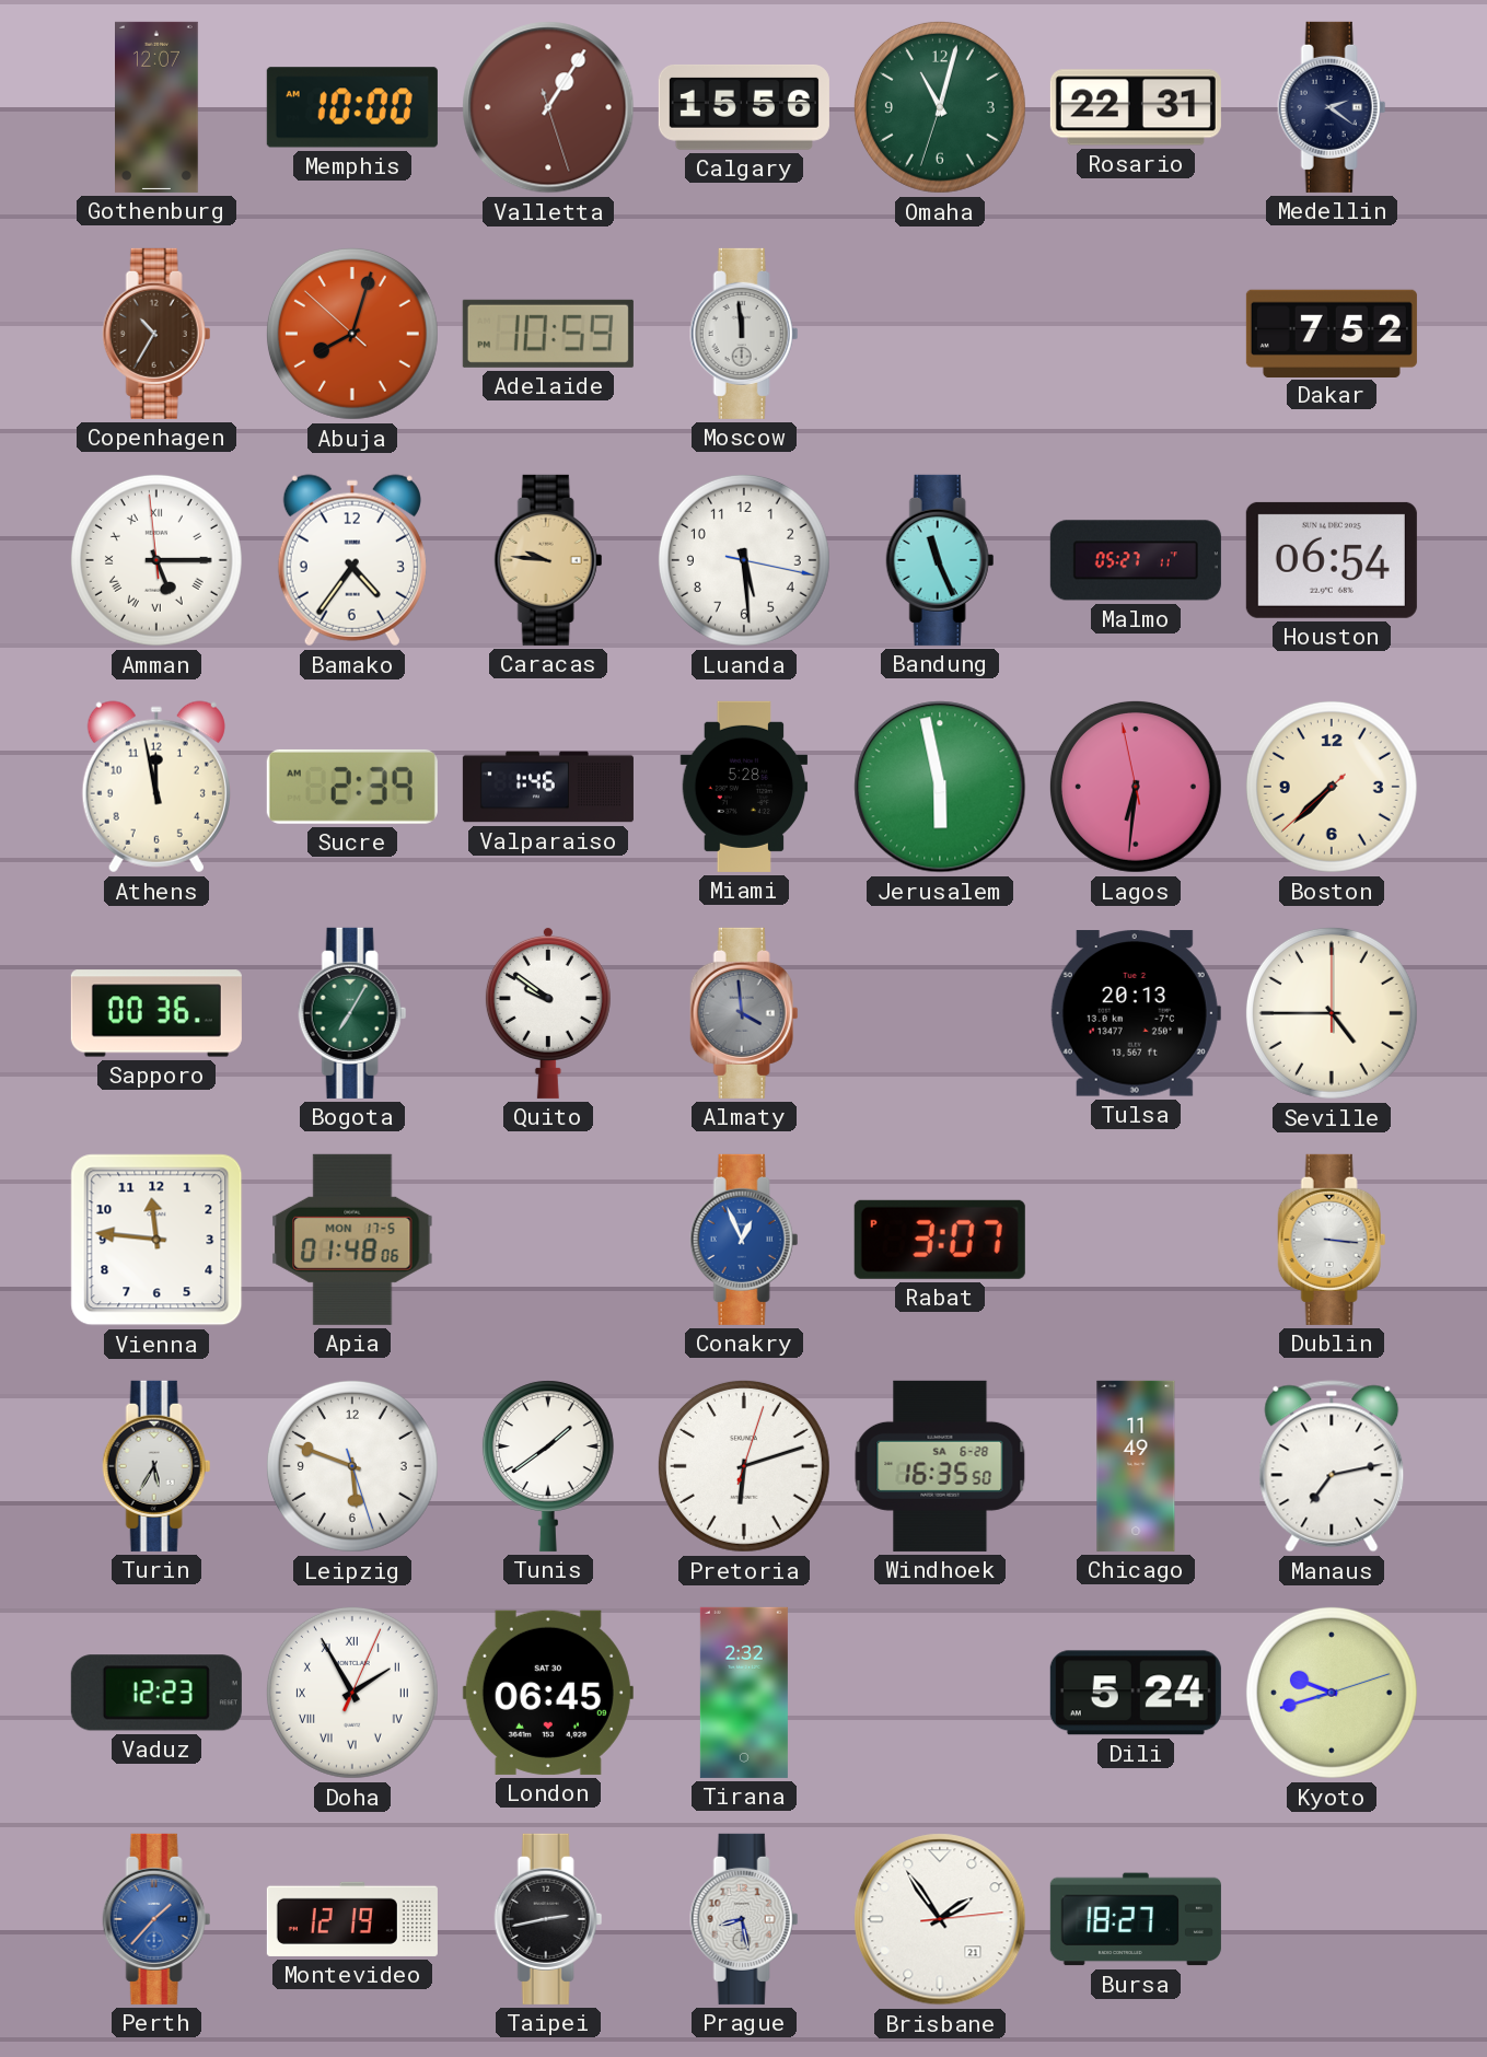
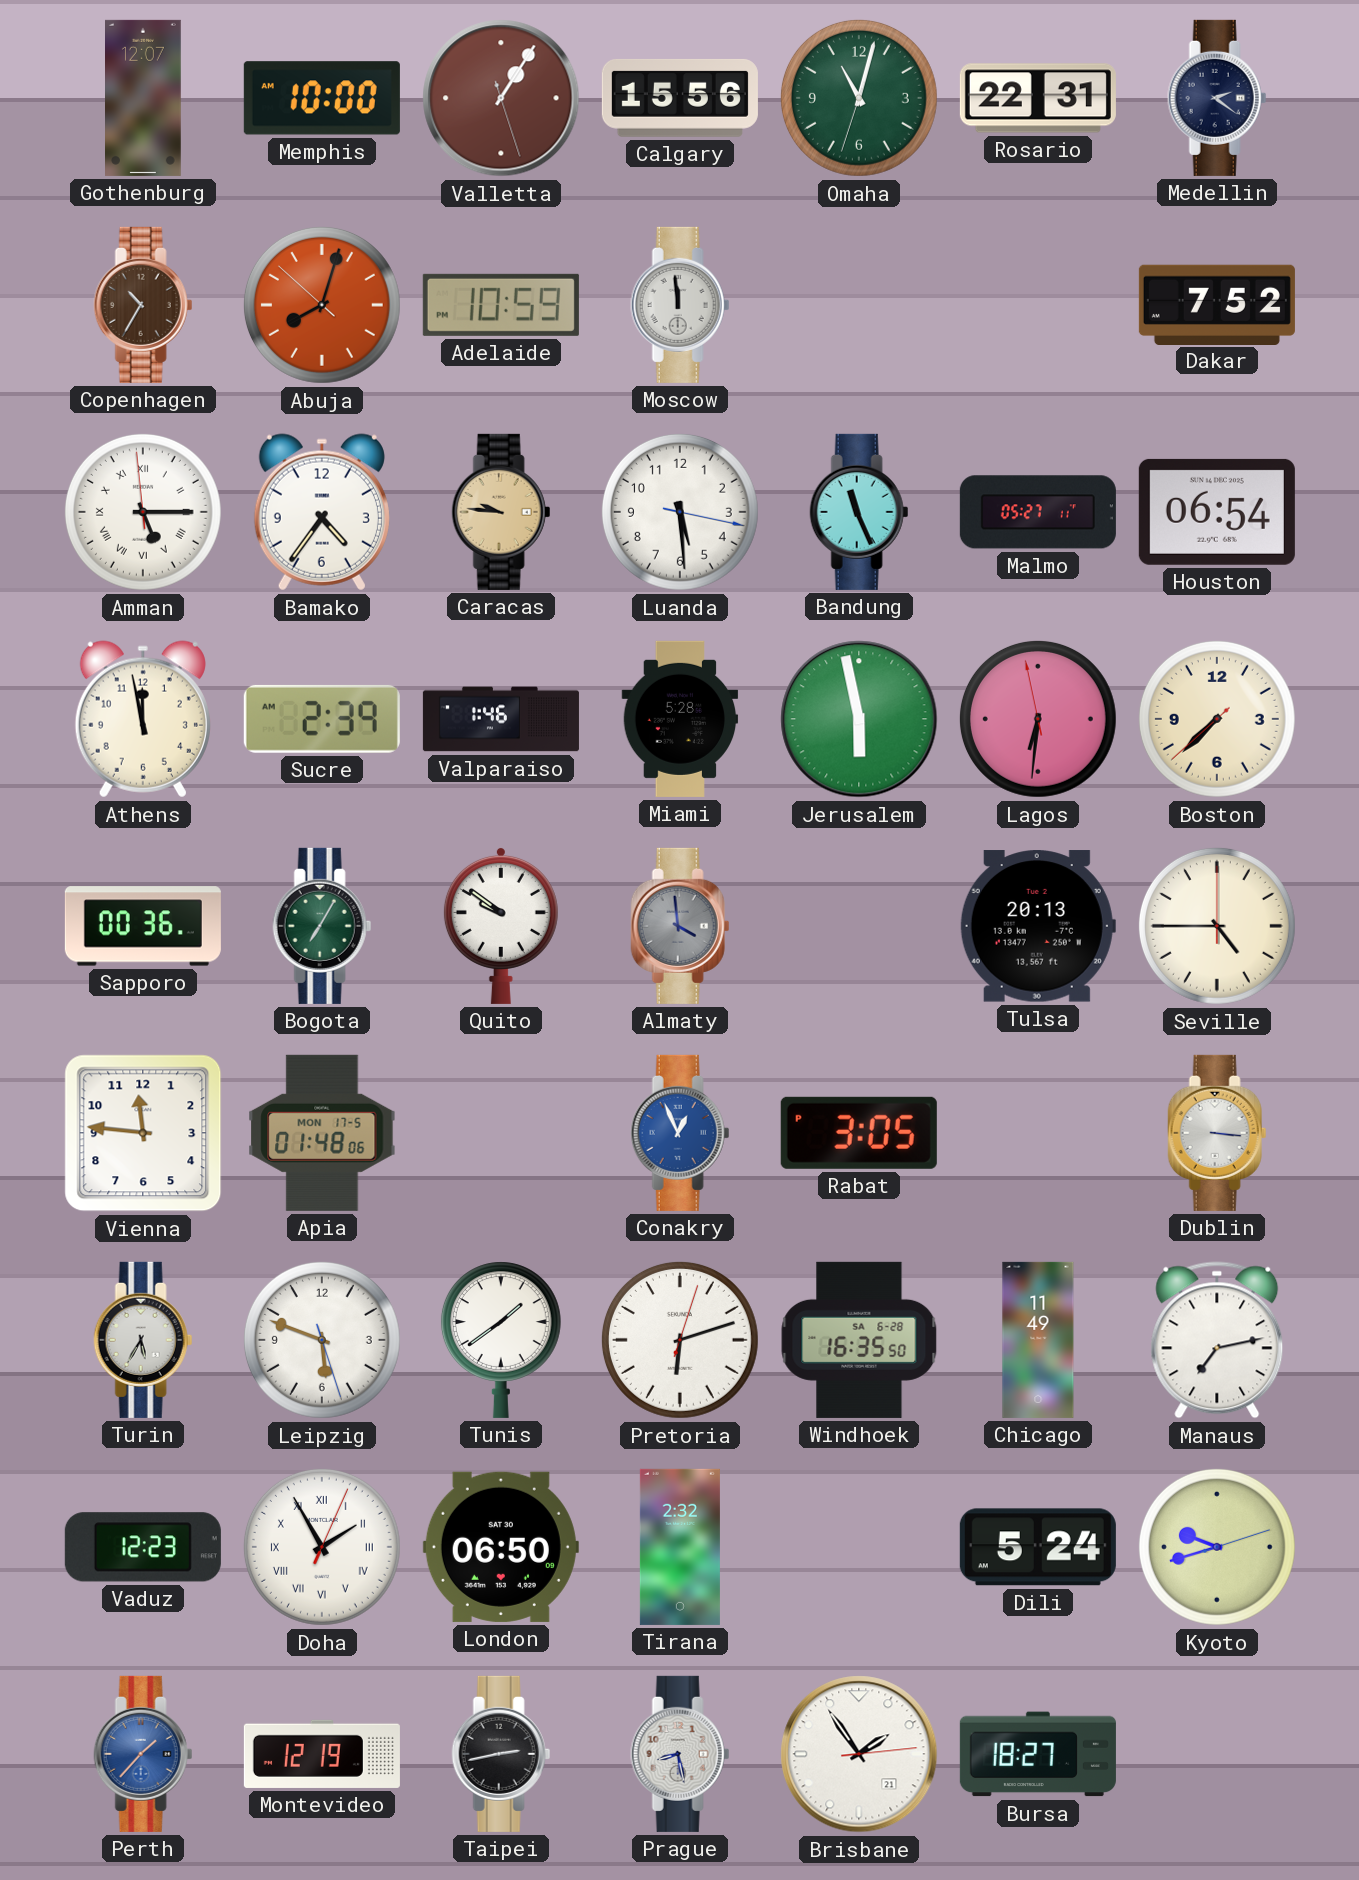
Rabat: 3:07 -> 3:05 (859, 1133)
London: 06:45 -> 06:50 (501, 1547)
